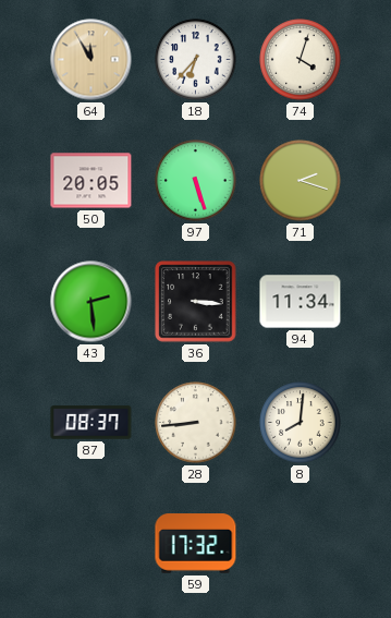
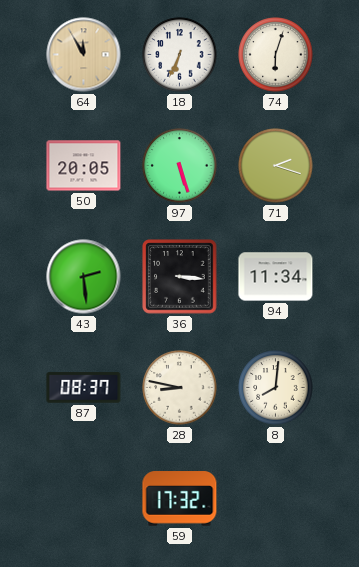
18: 6:37 -> 6:34 (180, 55)
74: 4:03 -> 6:03 (276, 55)
28: 8:44 -> 8:47 (180, 388)
